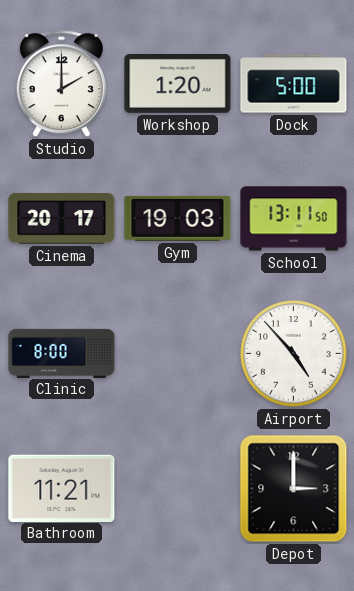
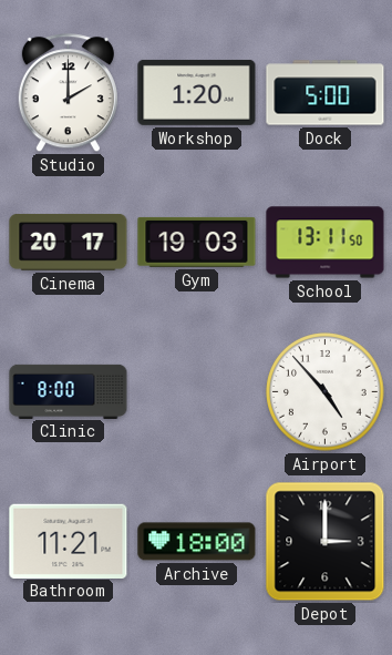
Archive: none -> 18:00 (197, 542)
